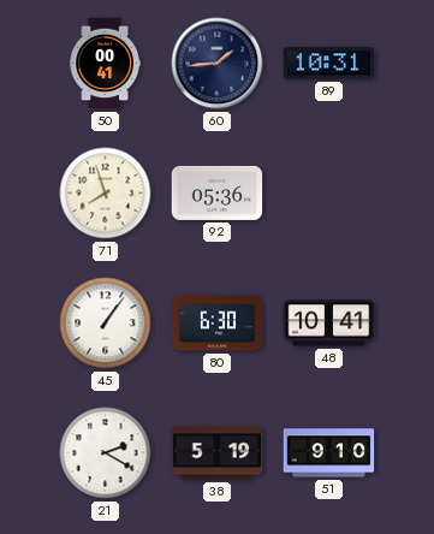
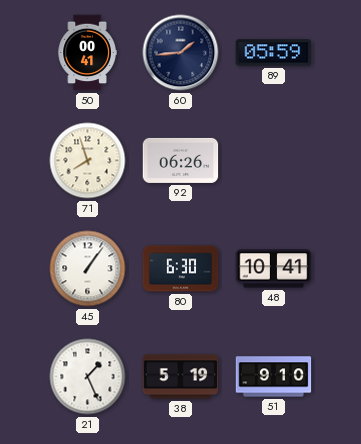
89: 10:31 -> 05:59 (274, 53)
92: 05:36 -> 06:26 (181, 160)
21: 2:20 -> 1:26 (88, 377)
